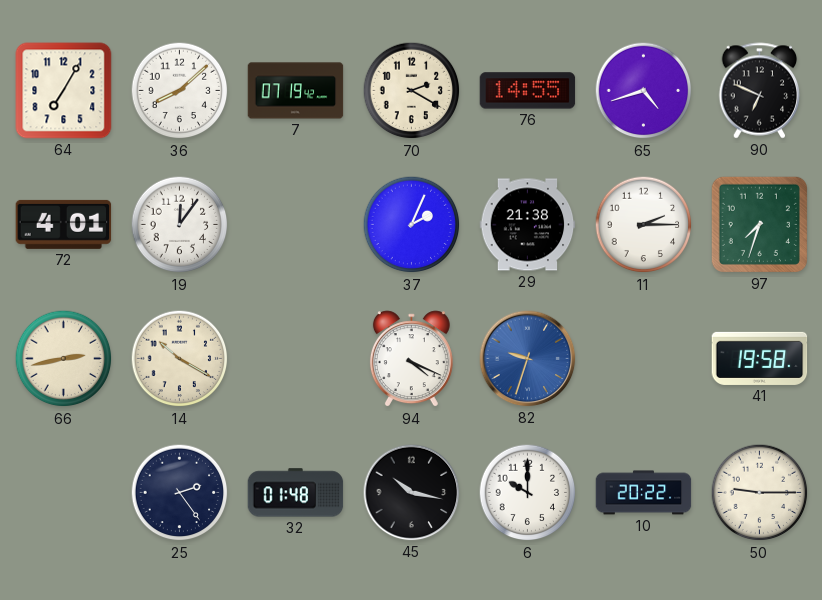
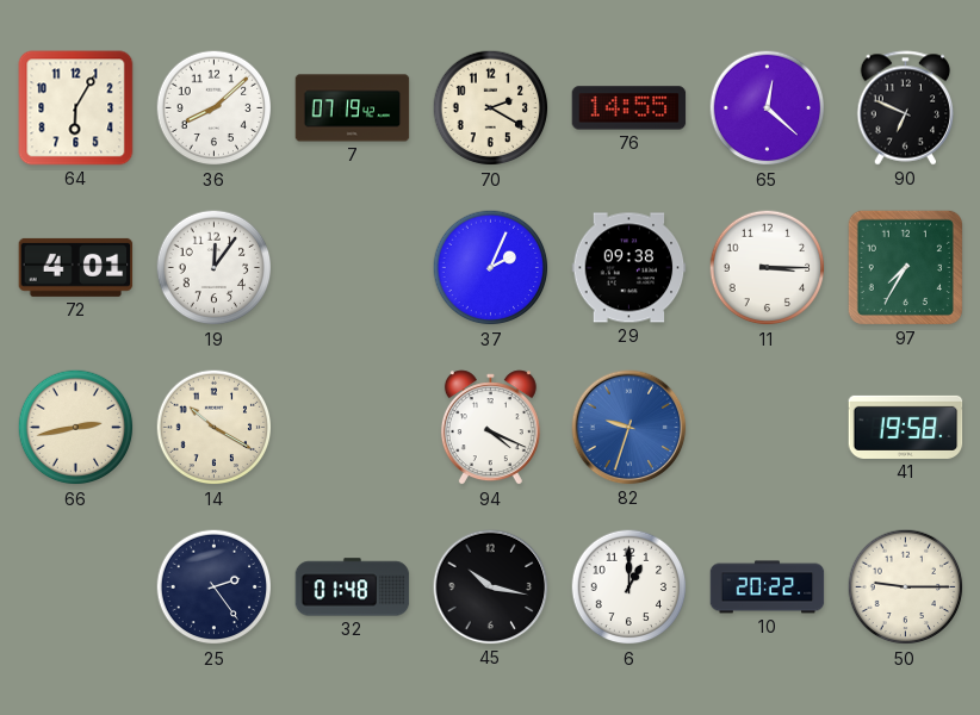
64: 7:05 -> 6:05 (76, 108)
65: 4:42 -> 12:22 (768, 108)
29: 21:38 -> 09:38 (629, 268)
11: 2:15 -> 3:15 (768, 268)
97: 7:33 -> 7:35 (905, 267)
6: 10:00 -> 1:00 (629, 587)
